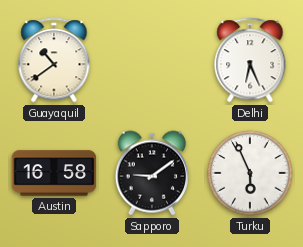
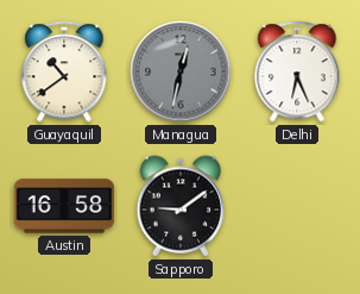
Managua: none -> 12:32 (181, 71)
Turku: 5:56 -> none (250, 173)
